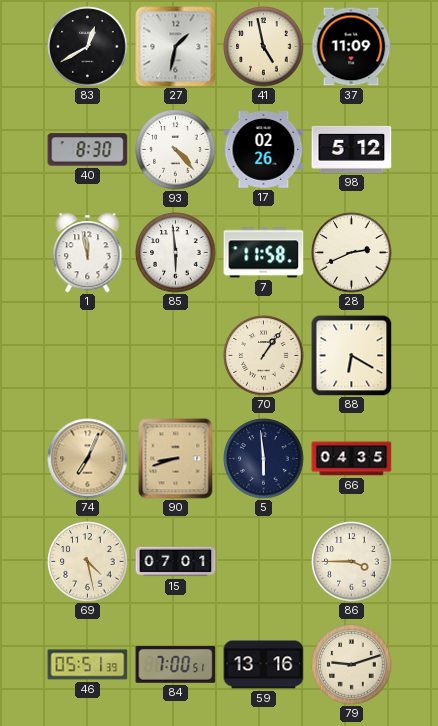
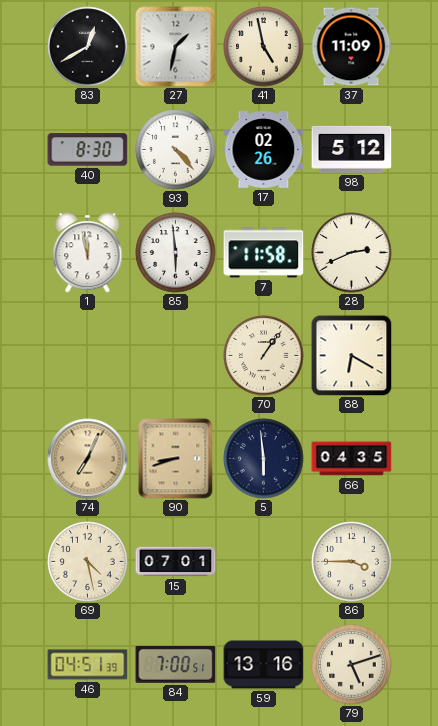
46: 05:51 -> 04:51 (88, 665)
79: 9:12 -> 5:12 (352, 665)
